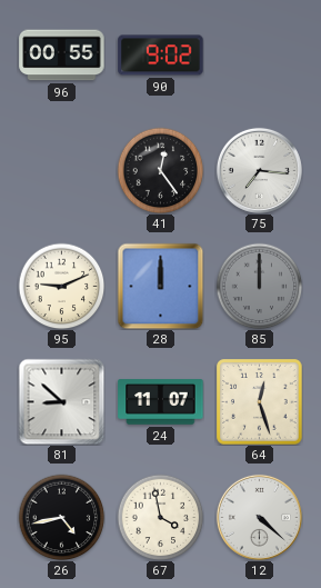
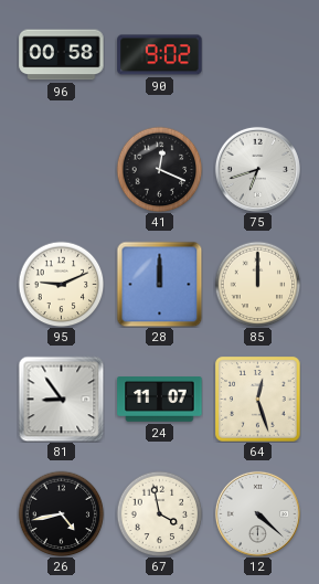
96: 00:55 -> 00:58 (62, 55)
41: 12:24 -> 12:19 (159, 169)
75: 7:16 -> 6:42 (257, 169)
85 dial: grey -> cream (257, 284)
81: 8:52 -> 8:54 (61, 399)
